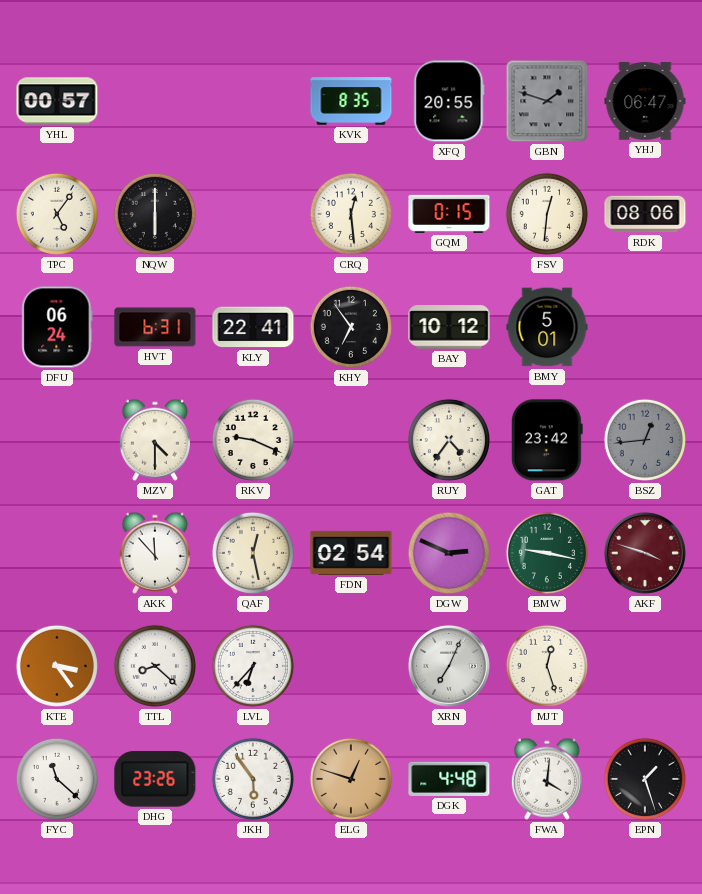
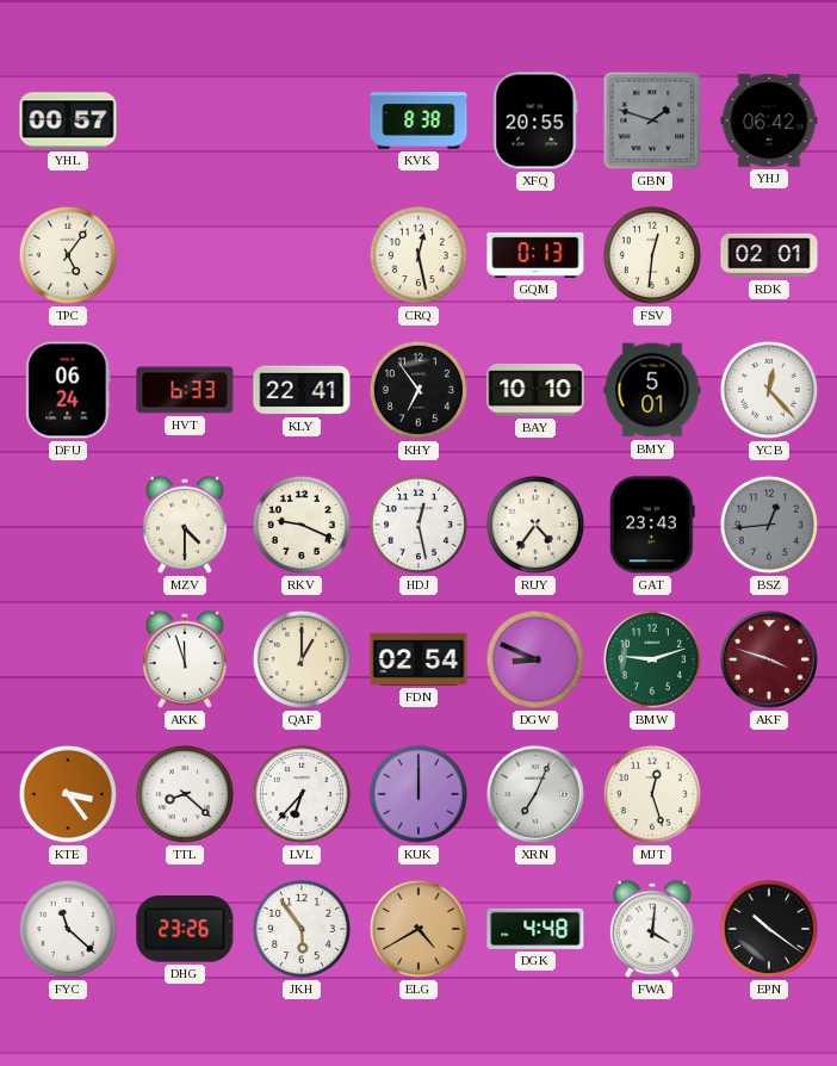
KVK: 8:35 -> 8:38 (418, 120)
YHJ: 06:47 -> 06:42 (769, 120)
NQW: 6:00 -> none (155, 214)
CRQ: 12:29 -> 12:28 (418, 255)
GQM: 0:15 -> 0:13 (535, 255)
RDK: 08:06 -> 02:01 (769, 255)
HVT: 6:31 -> 6:33 (185, 390)
BAY: 10:12 -> 10:10 (535, 390)
YCB: none -> 12:23 (769, 390)
HDJ: none -> 12:28 (418, 525)
GAT: 23:42 -> 23:43 (652, 525)
AKK: 11:53 -> 11:57 (185, 659)
QAF: 12:28 -> 1:00 (302, 659)
DGW: 2:49 -> 8:49 (535, 659)
BMW: 9:17 -> 9:12 (652, 659)
KUK: none -> 12:00 (418, 794)
ELG: 12:48 -> 4:40 (418, 929)
EPN: 1:27 -> 10:21 (769, 929)
